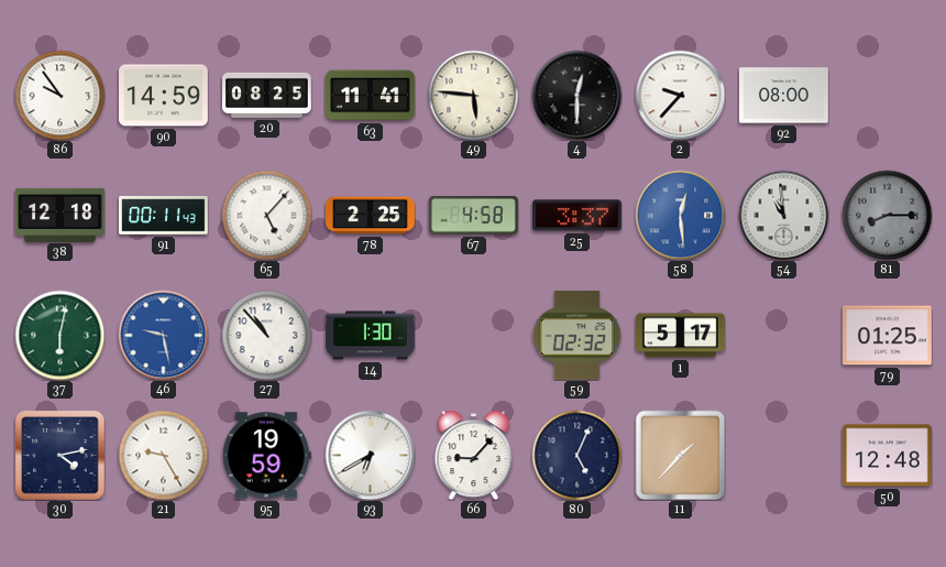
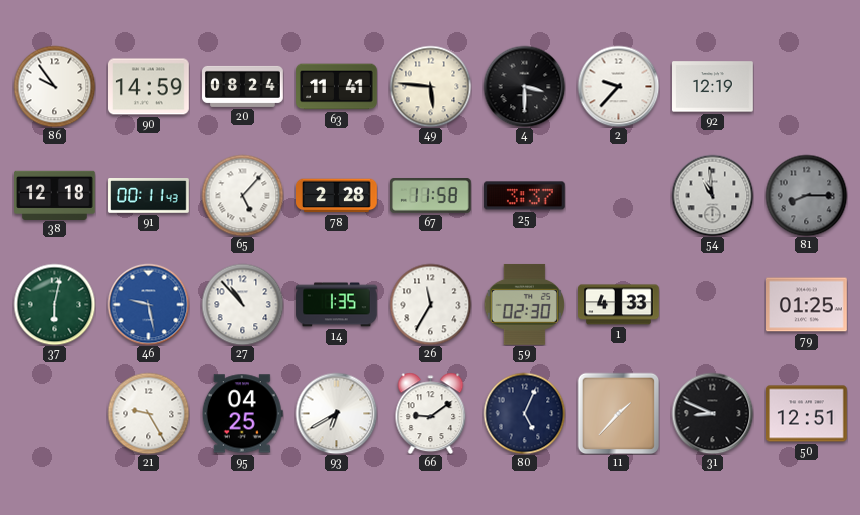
20: 08:25 -> 08:24 (243, 86)
4: 12:30 -> 3:30 (524, 86)
92: 08:00 -> 12:19 (713, 87)
78: 2:25 -> 2:28 (337, 196)
67: 4:58 -> 11:58 (431, 196)
58: 12:29 -> none (680, 215)
14: 1:30 -> 1:35 (337, 305)
26: none -> 11:35 (430, 304)
59: 02:32 -> 02:30 (524, 305)
1: 5:17 -> 4:33 (619, 305)
30: 4:13 -> none (59, 455)
95: 19:59 -> 04:25 (242, 414)
66: 9:07 -> 9:09 (431, 413)
31: none -> 8:49 (712, 413)
50: 12:48 -> 12:51 (807, 414)
